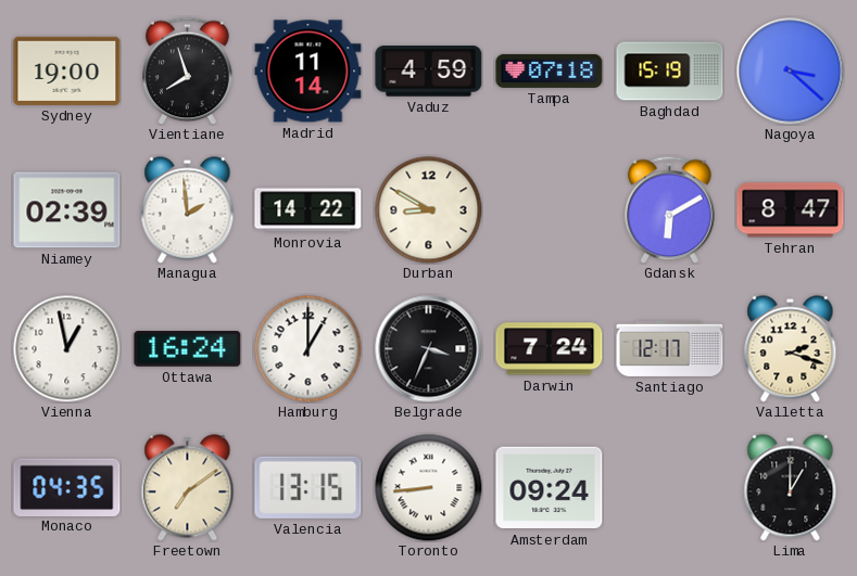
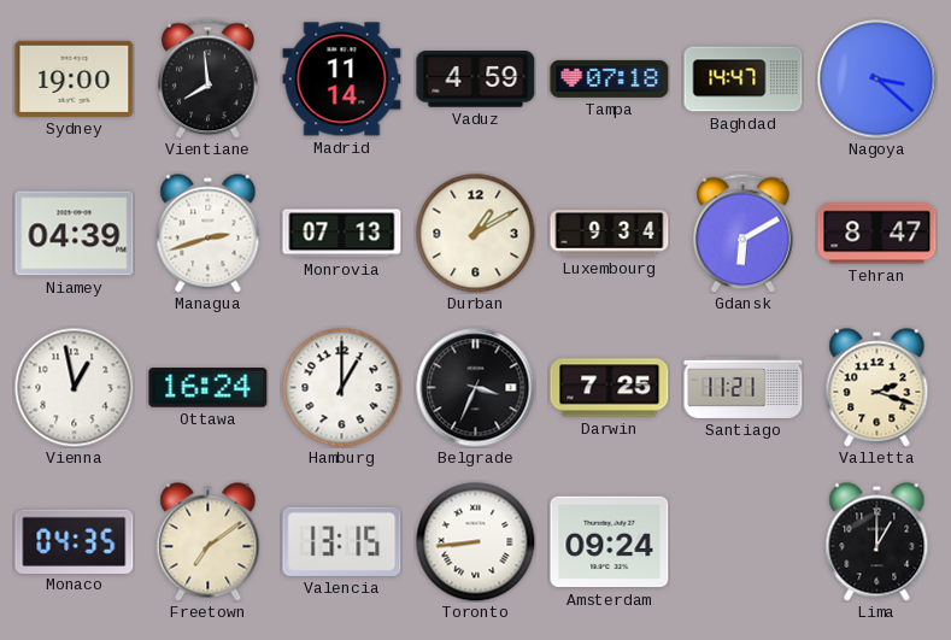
Vientiane: 7:57 -> 7:59 (209, 78)
Baghdad: 15:19 -> 14:47 (744, 80)
Niamey: 02:39 -> 04:39 (75, 234)
Managua: 1:59 -> 2:42 (209, 234)
Monrovia: 14:22 -> 07:13 (342, 234)
Durban: 8:50 -> 1:10 (476, 234)
Luxembourg: none -> 9:34 (610, 234)
Darwin: 7:24 -> 7:25 (610, 388)
Santiago: 12:17 -> 11:21 (744, 387)
